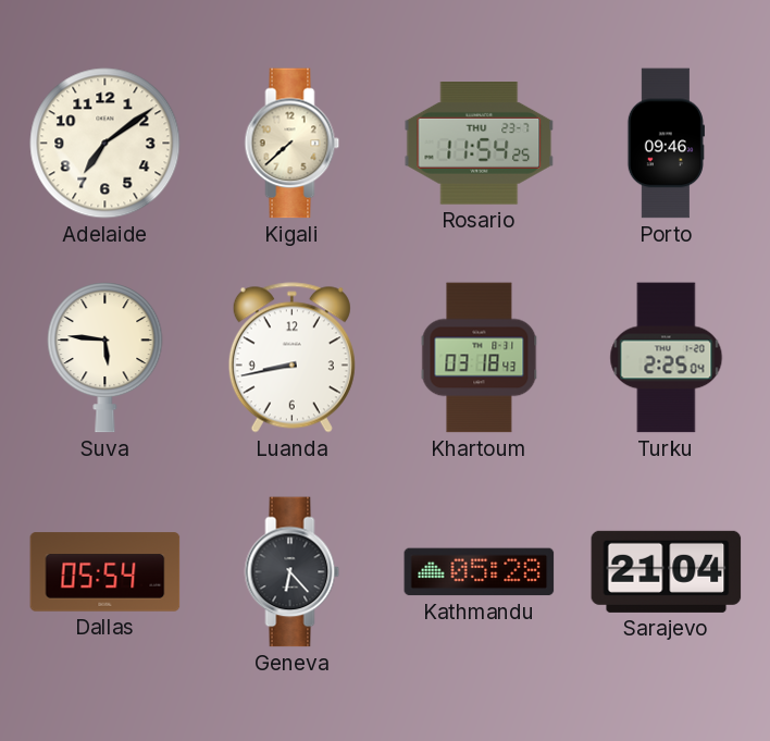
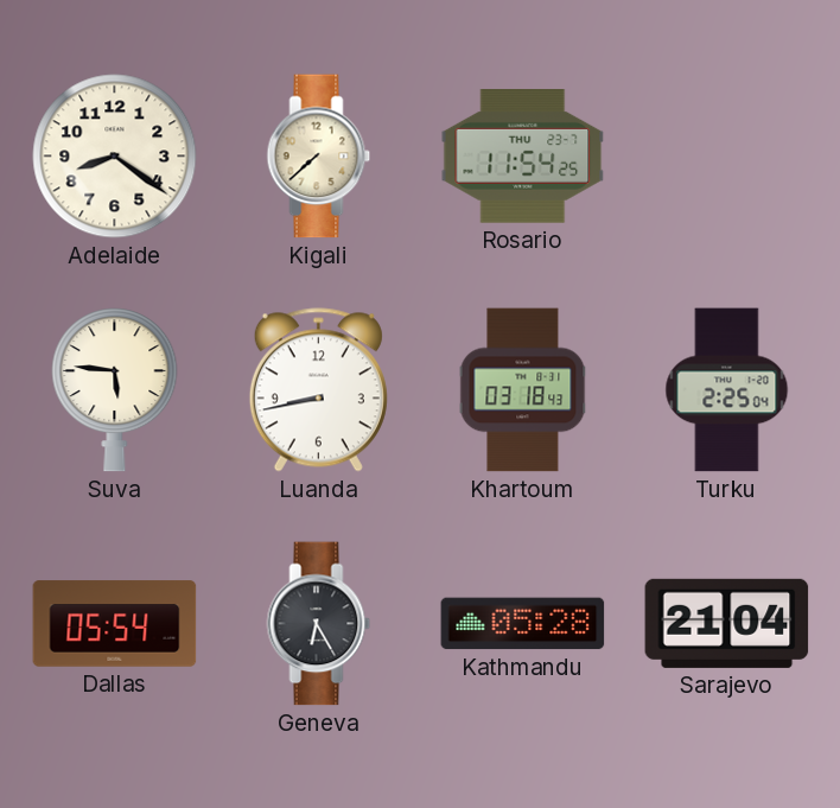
Adelaide: 7:09 -> 8:21 (115, 157)
Porto: 09:46 -> none (666, 144)
Geneva: 6:23 -> 6:25 (319, 624)
